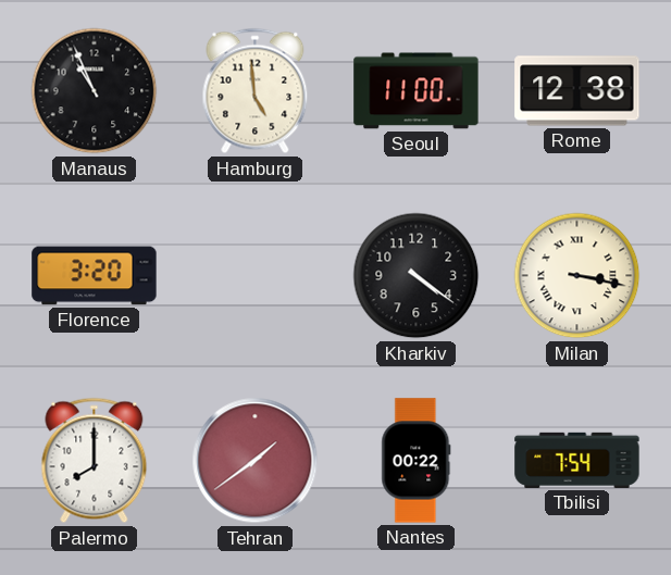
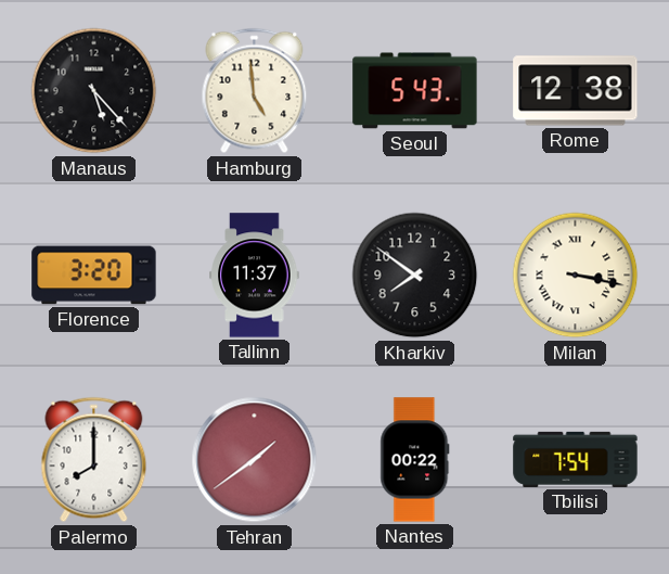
Manaus: 10:56 -> 5:23 (94, 91)
Seoul: 11:00 -> 5:43 (415, 91)
Tallinn: none -> 11:37 (255, 276)
Kharkiv: 4:21 -> 7:51 (415, 276)
